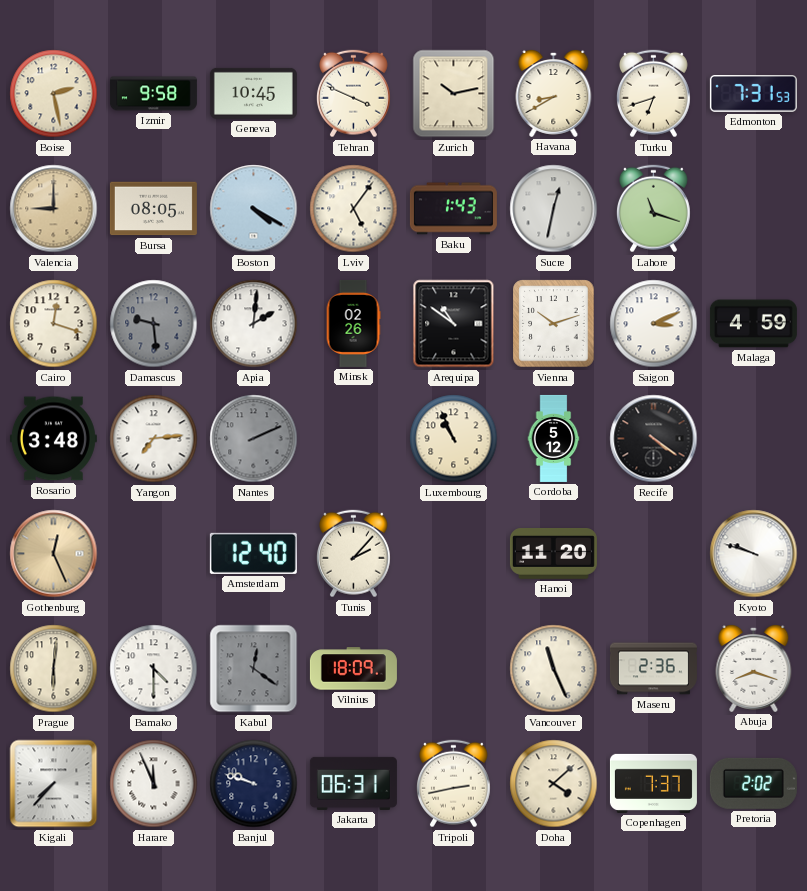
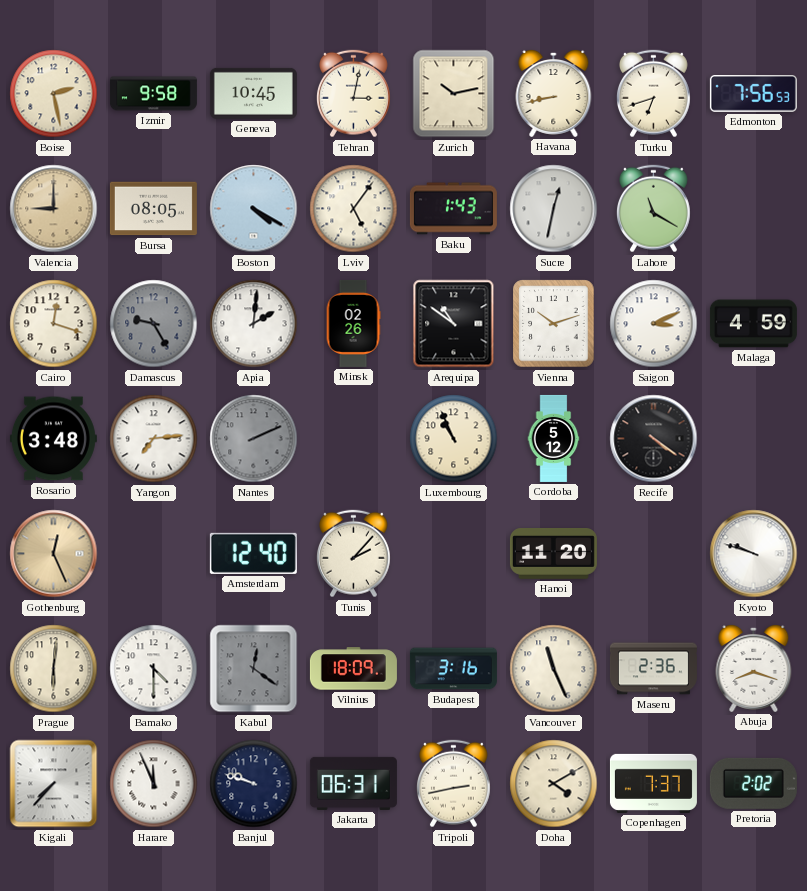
Tehran: 3:49 -> 3:02 (353, 94)
Havana: 8:40 -> 8:43 (554, 93)
Edmonton: 7:31 -> 7:56 (753, 94)
Lahore: 11:18 -> 11:20 (653, 209)
Damascus: 9:29 -> 9:25 (154, 324)
Budapest: none -> 3:16 (453, 669)
Doha: 4:08 -> 4:10 (554, 784)
